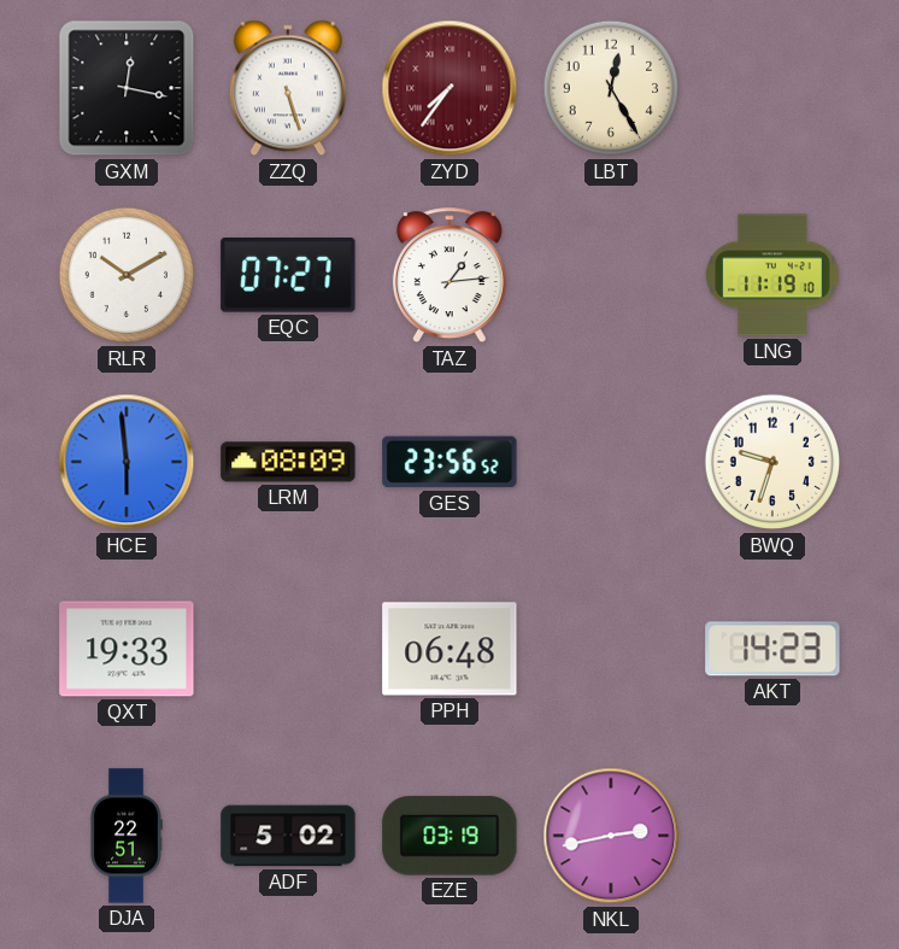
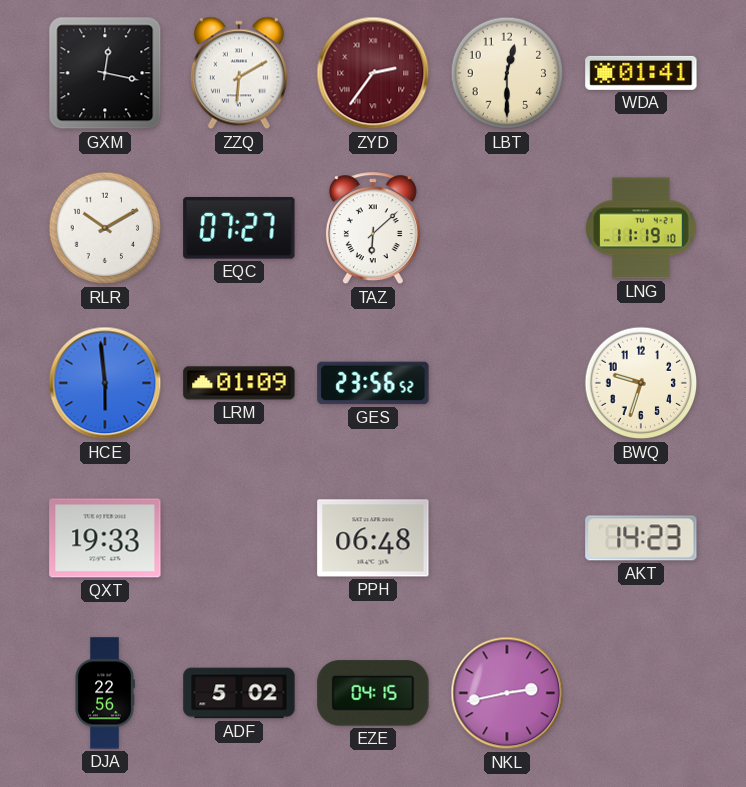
ZZQ: 5:27 -> 6:10 (239, 73)
ZYD: 7:36 -> 2:36 (373, 73)
LBT: 12:25 -> 12:30 (507, 73)
WDA: none -> 01:41 (641, 73)
TAZ: 1:14 -> 6:08 (373, 229)
LRM: 08:09 -> 01:09 (239, 383)
DJA: 22:51 -> 22:56 (105, 693)
EZE: 03:19 -> 04:15 (373, 693)
